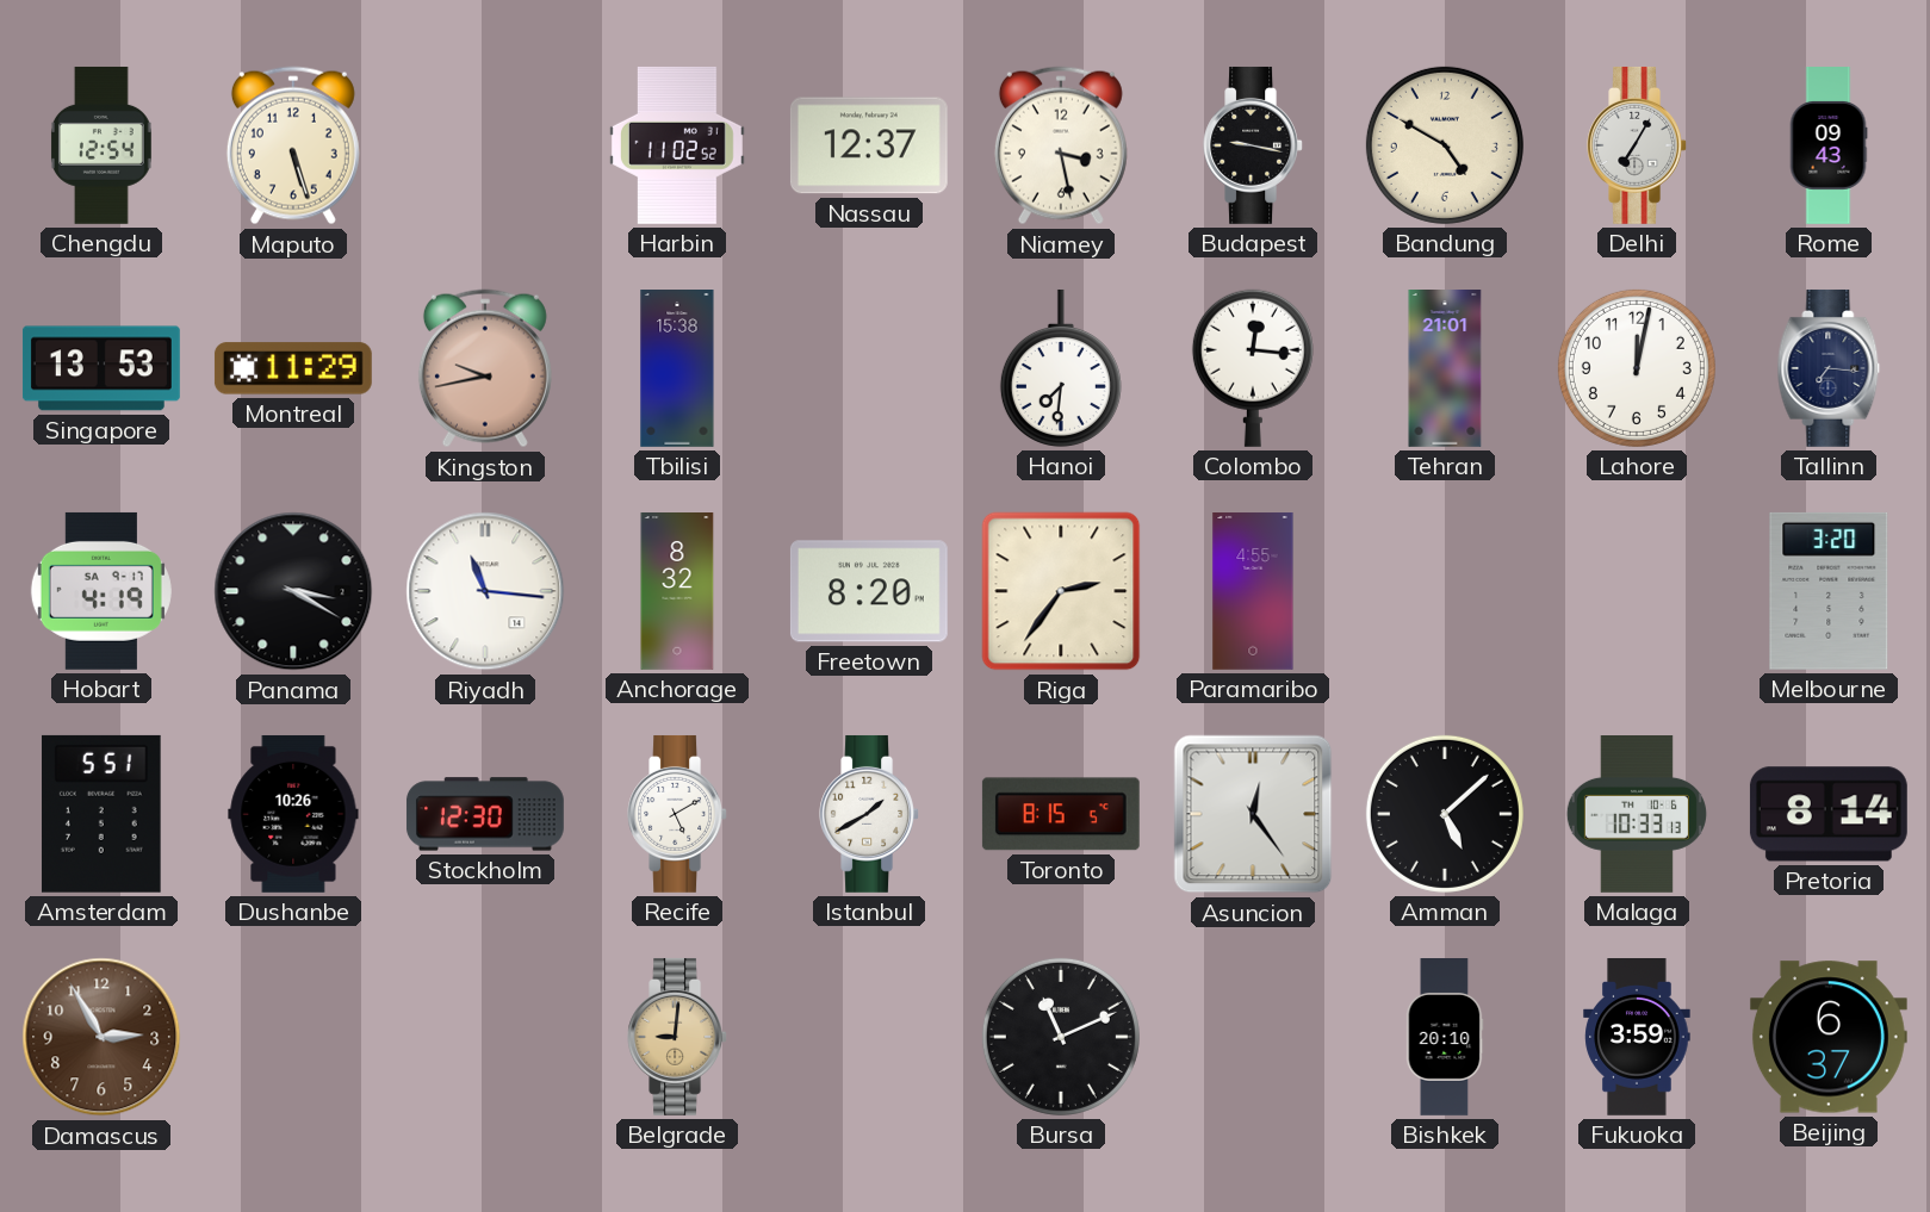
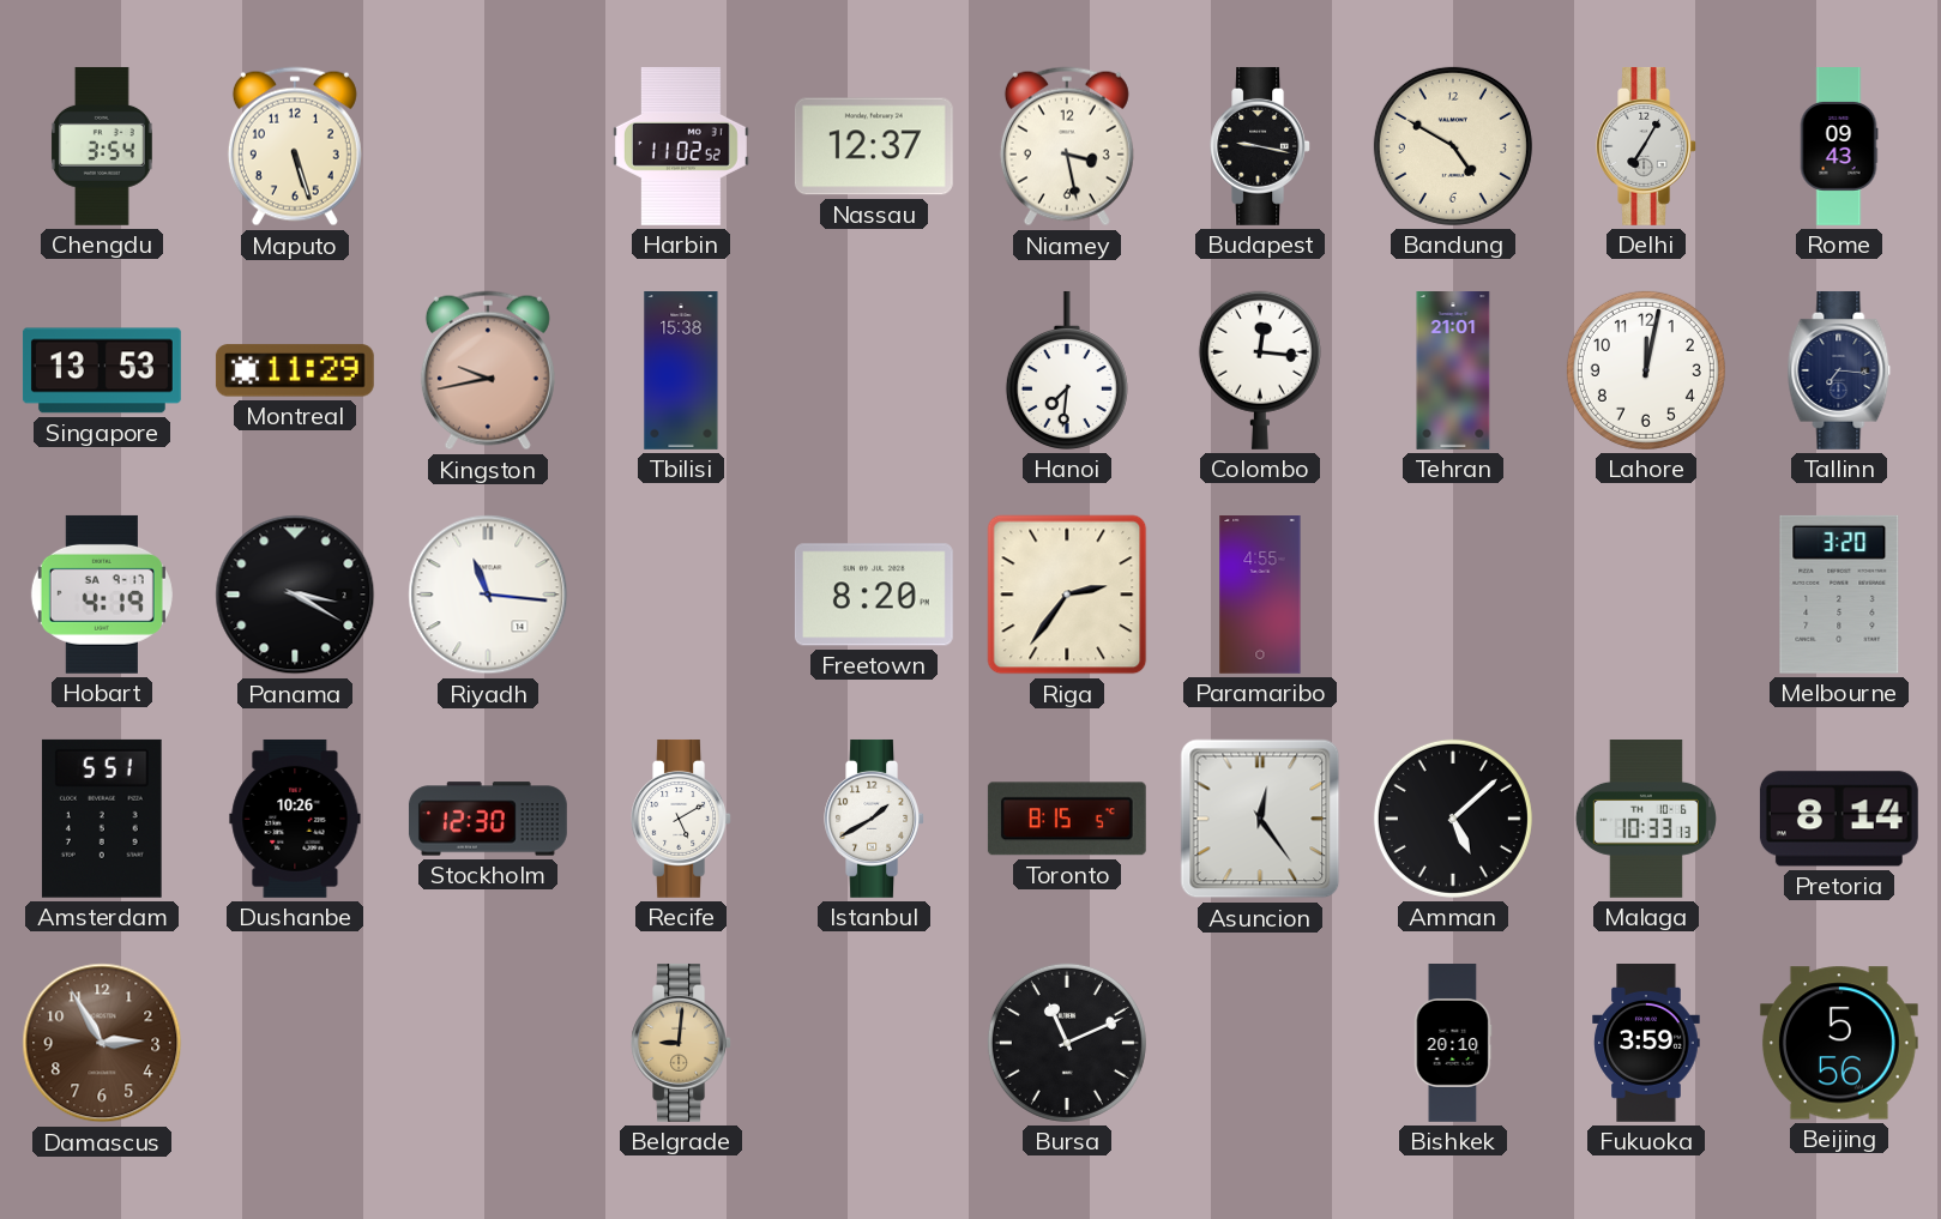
Chengdu: 12:54 -> 3:54 (102, 146)
Anchorage: 8:32 -> none (677, 592)
Beijing: 6:37 -> 5:56 (1839, 1043)
